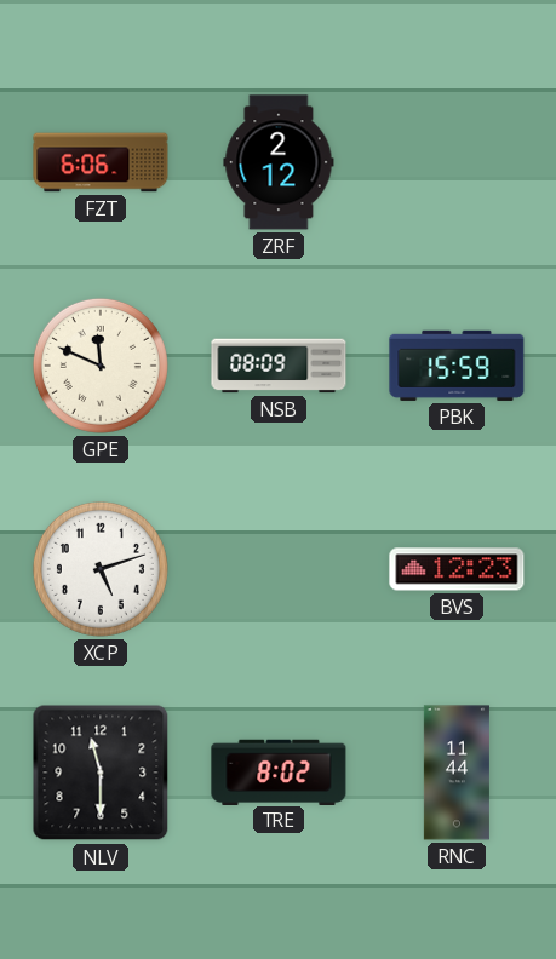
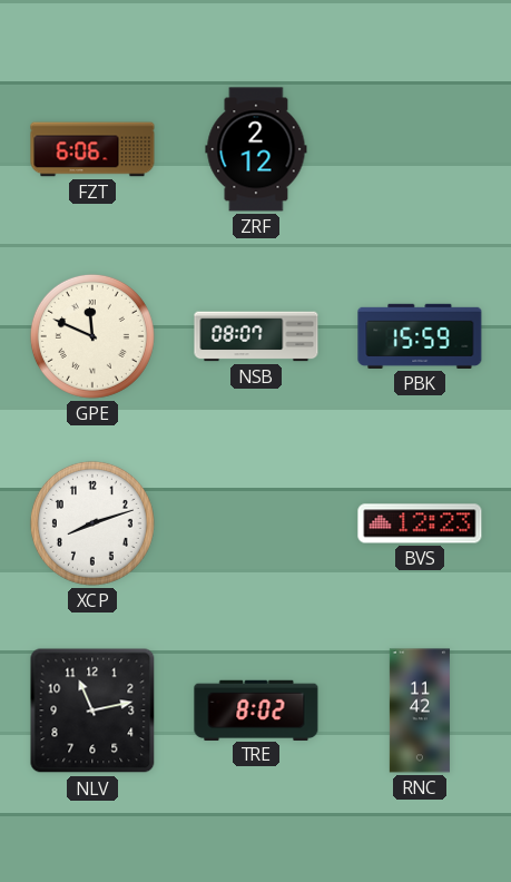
NSB: 08:09 -> 08:07 (256, 336)
XCP: 5:12 -> 8:12 (92, 523)
NLV: 11:30 -> 11:13 (92, 710)
RNC: 11:44 -> 11:42 (420, 710)
